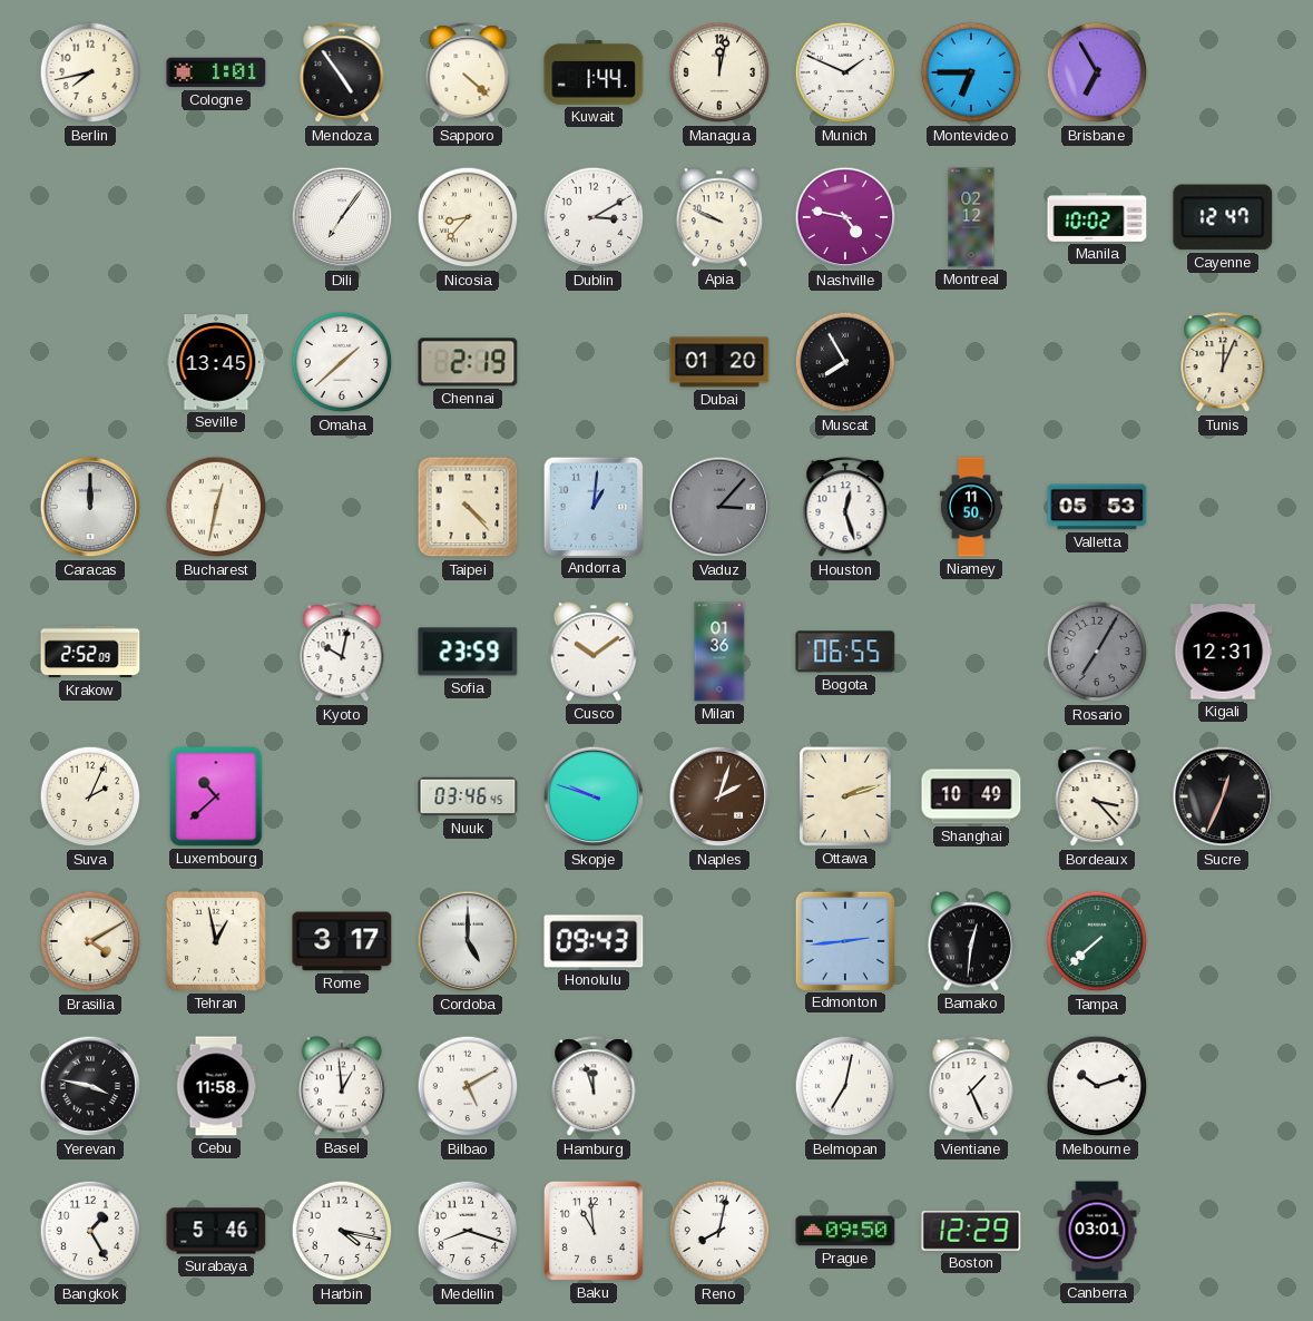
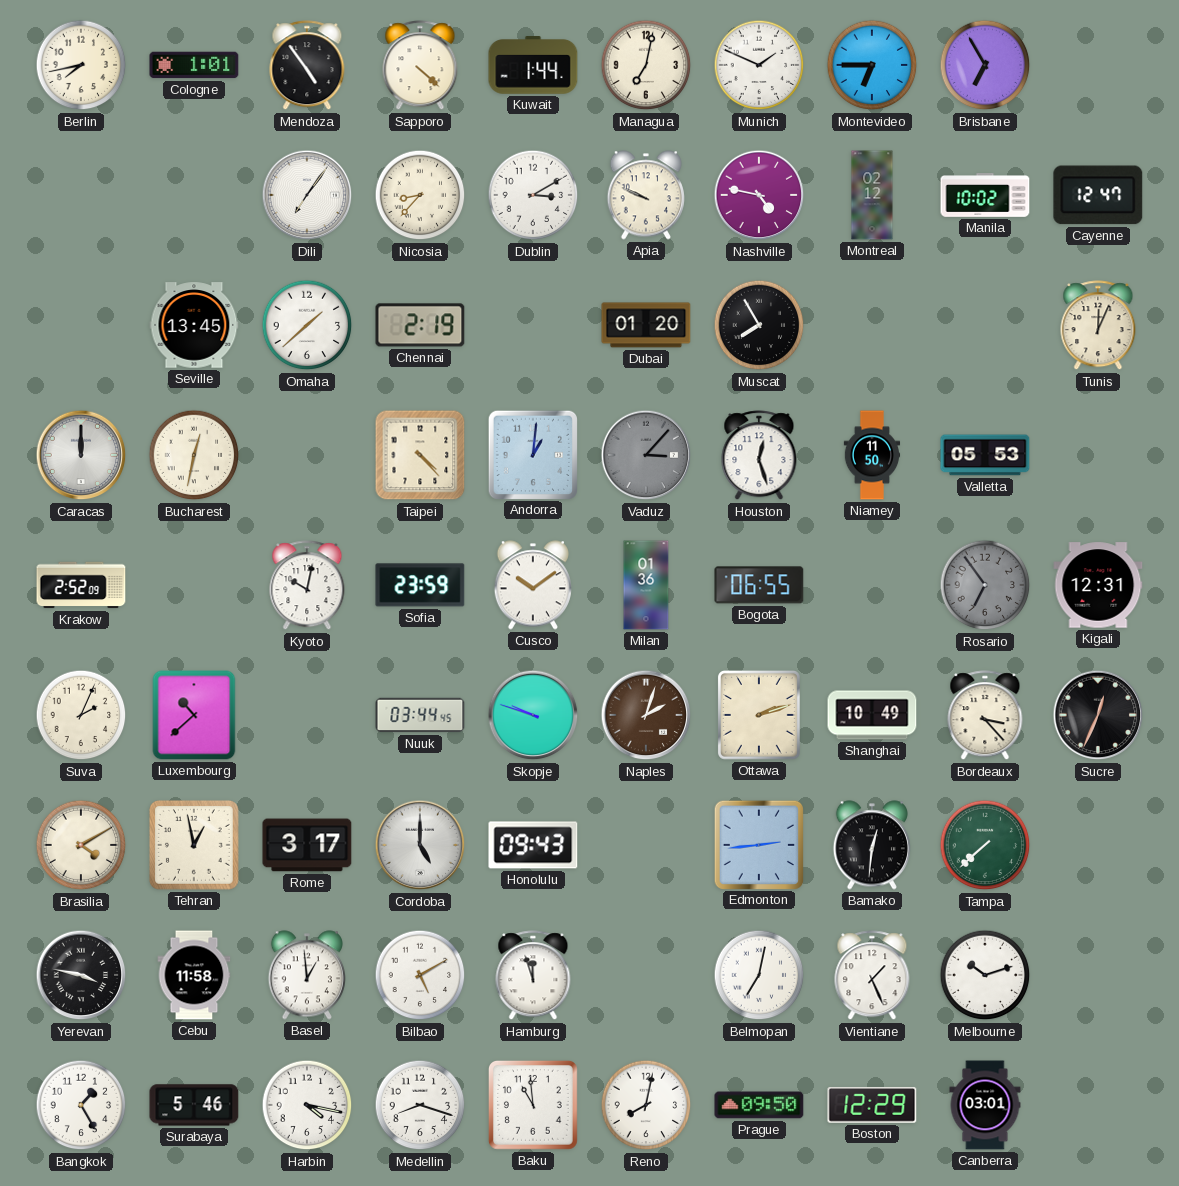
Managua: 12:02 -> 7:02 (646, 65)
Rosario: 7:05 -> 6:54 (985, 585)
Nuuk: 03:46 -> 03:44 (420, 715)
